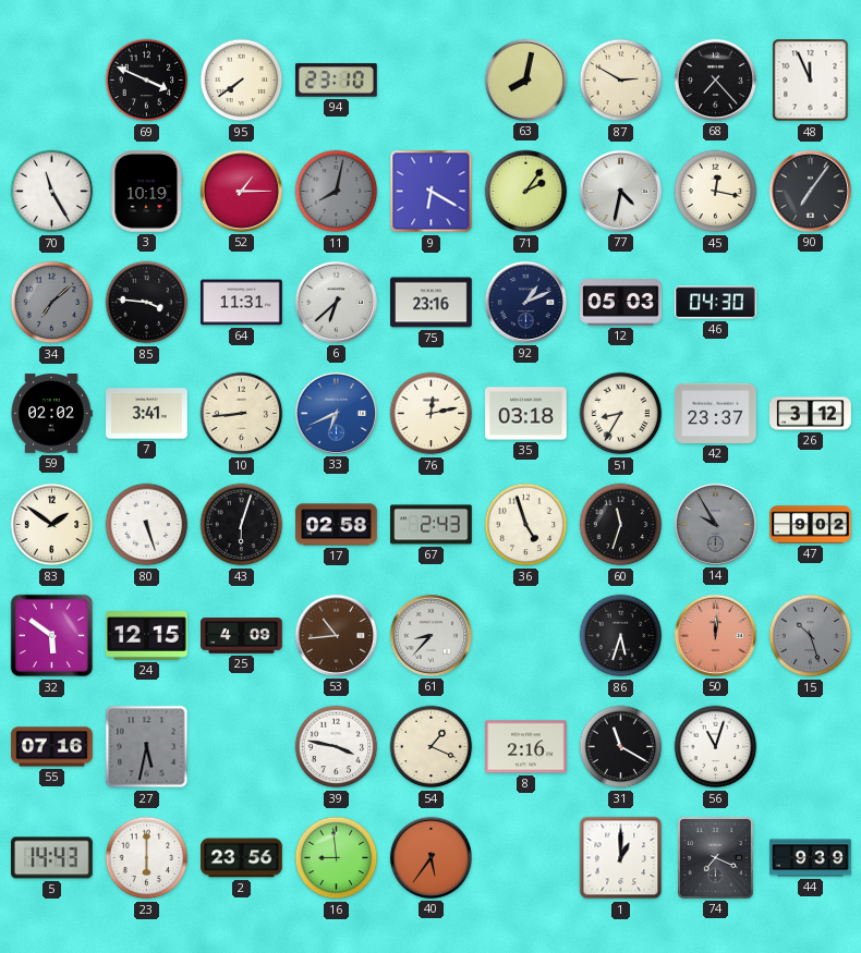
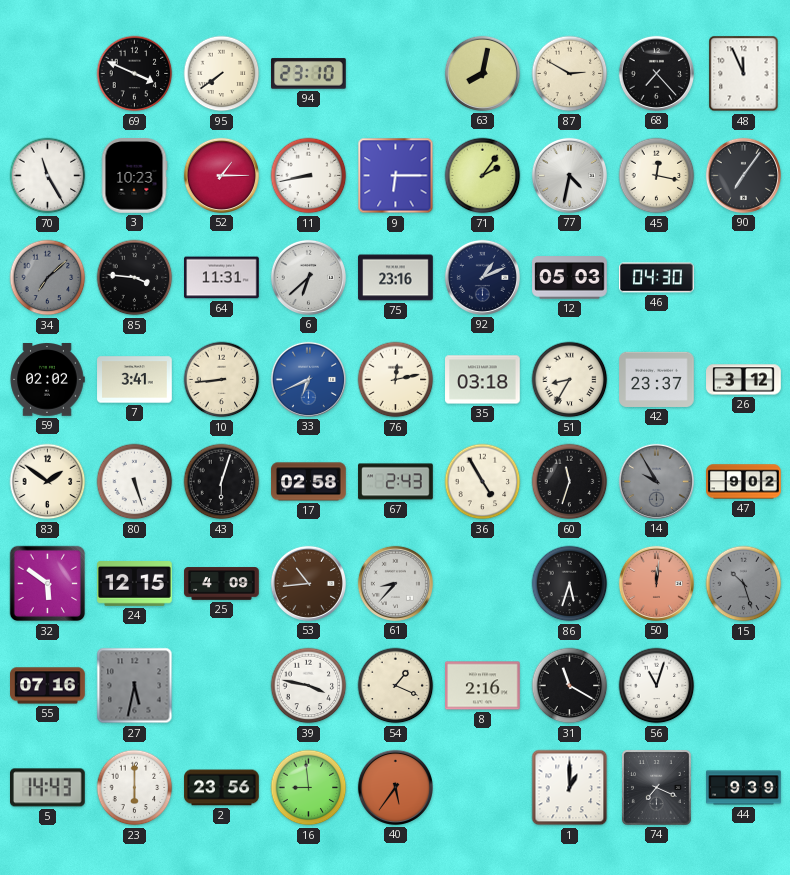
3: 10:19 -> 10:23 (134, 176)
11: 8:02 -> 8:43 (309, 176)
11 dial: grey -> white (309, 176)
9: 6:20 -> 6:15 (396, 176)
36: 4:57 -> 4:55 (483, 482)
